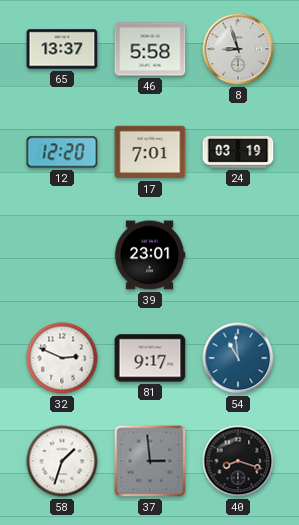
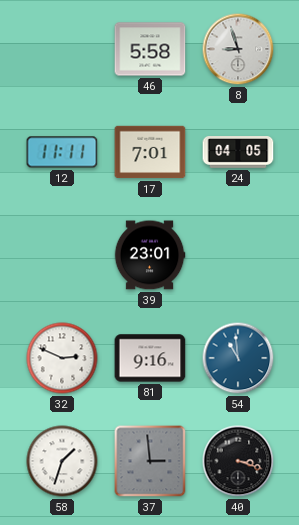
65: 13:37 -> none (62, 49)
12: 12:20 -> 11:11 (62, 152)
24: 03:19 -> 04:05 (238, 152)
81: 9:17 -> 9:16 (150, 358)
40: 8:18 -> 3:18 (238, 461)
